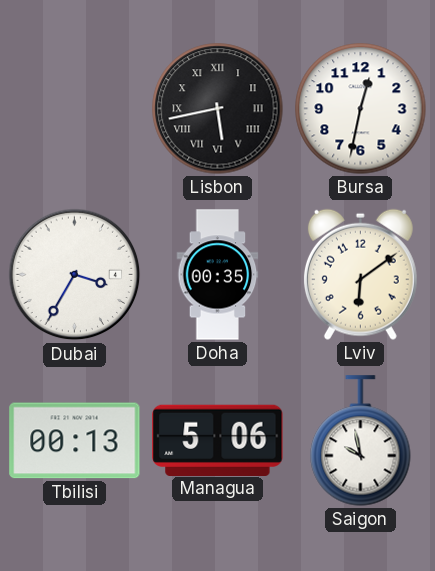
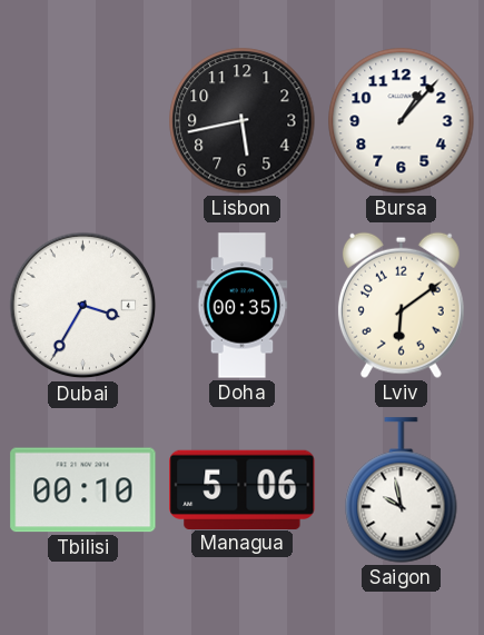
Lisbon numerals: Roman -> Arabic (243, 121)
Bursa: 12:32 -> 1:07 (402, 121)
Tbilisi: 00:13 -> 00:10 (83, 490)
